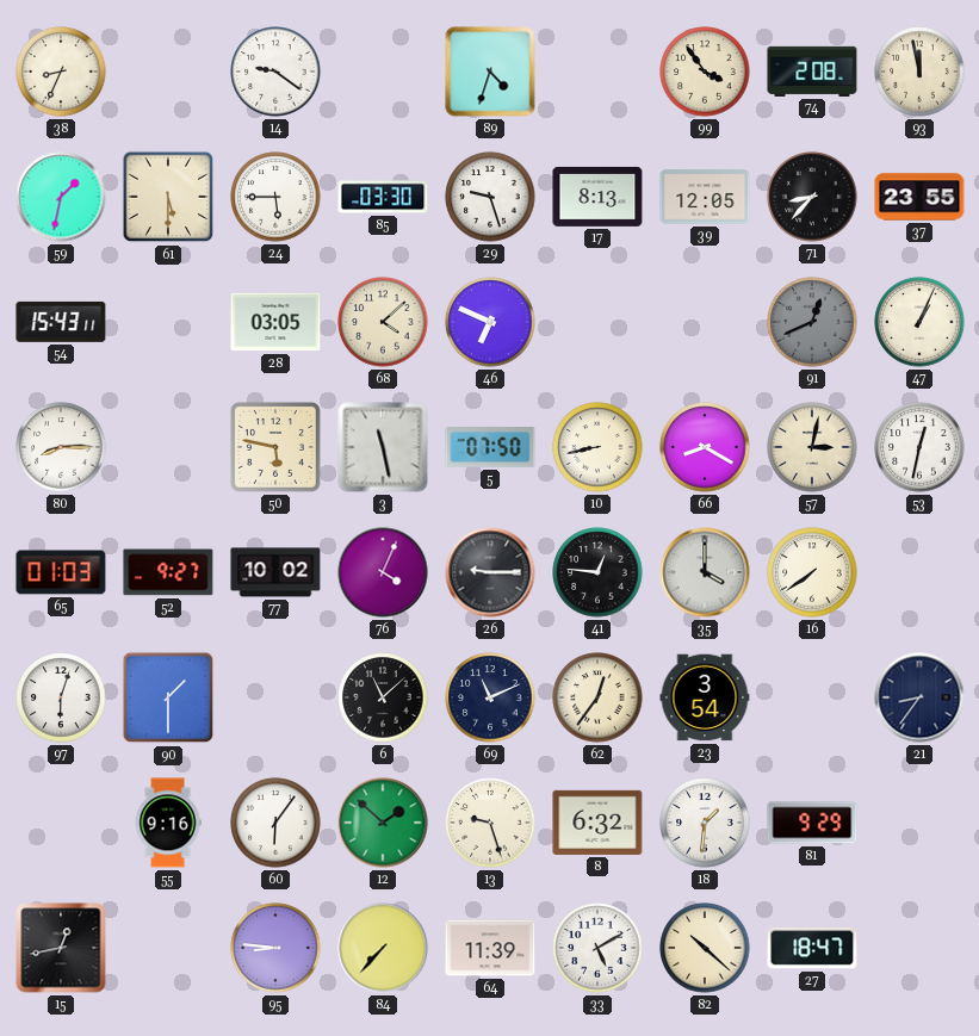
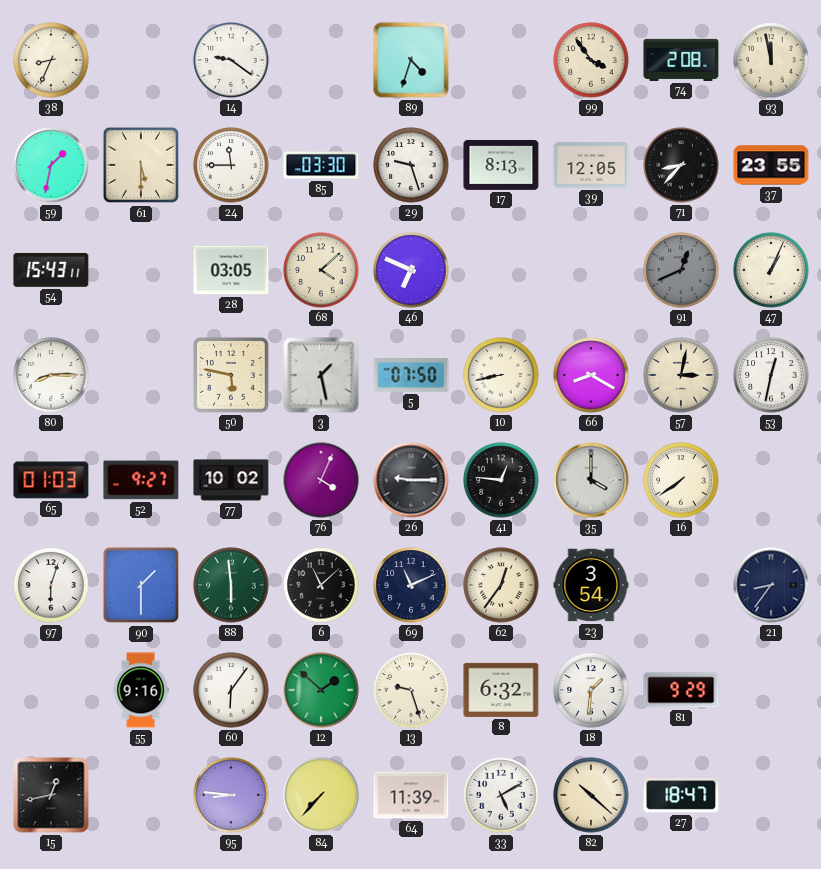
24: 5:45 -> 11:45 (231, 165)
3: 11:28 -> 1:28 (321, 375)
88: none -> 5:59 (231, 585)
